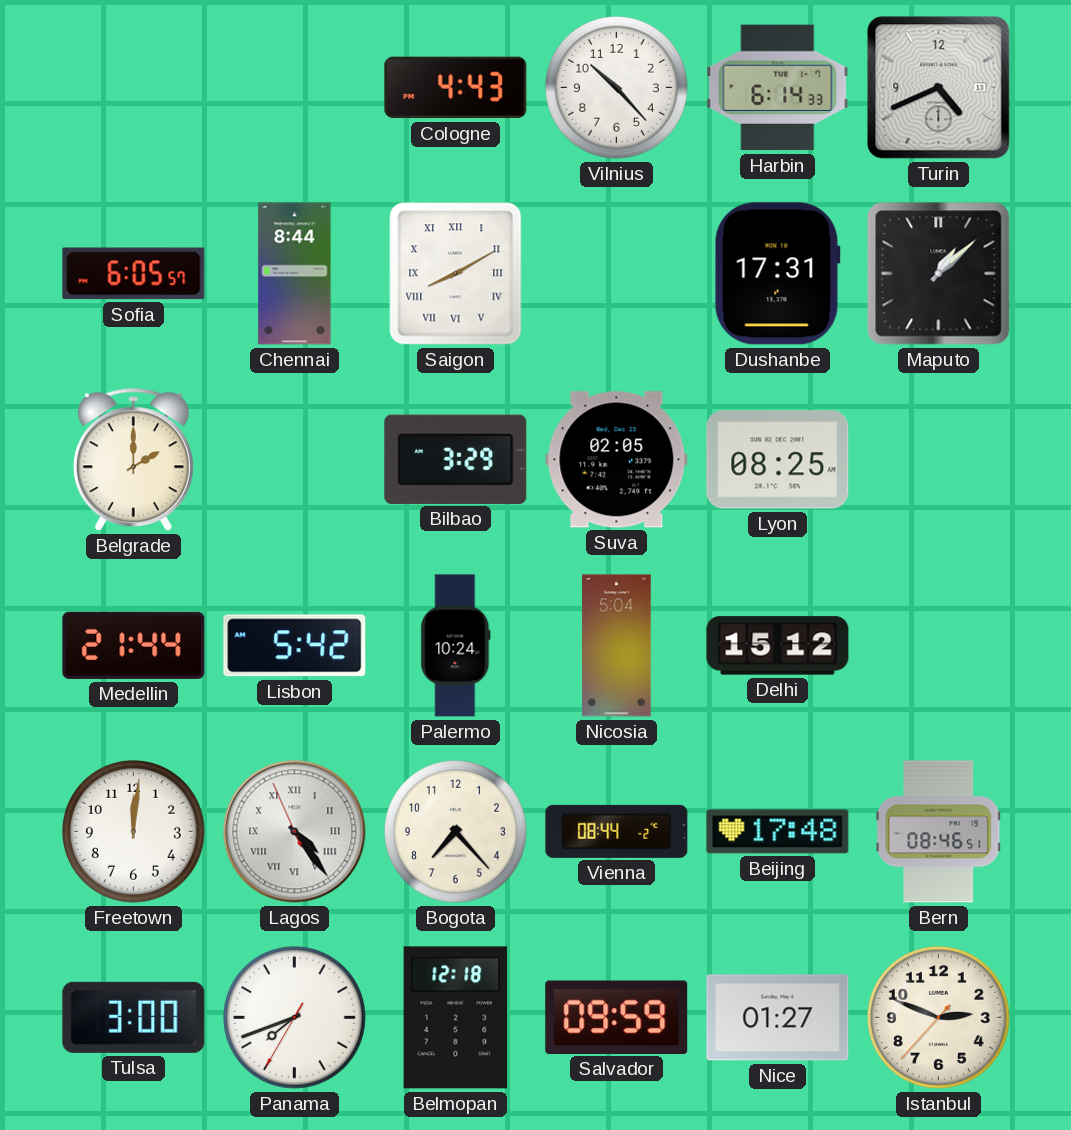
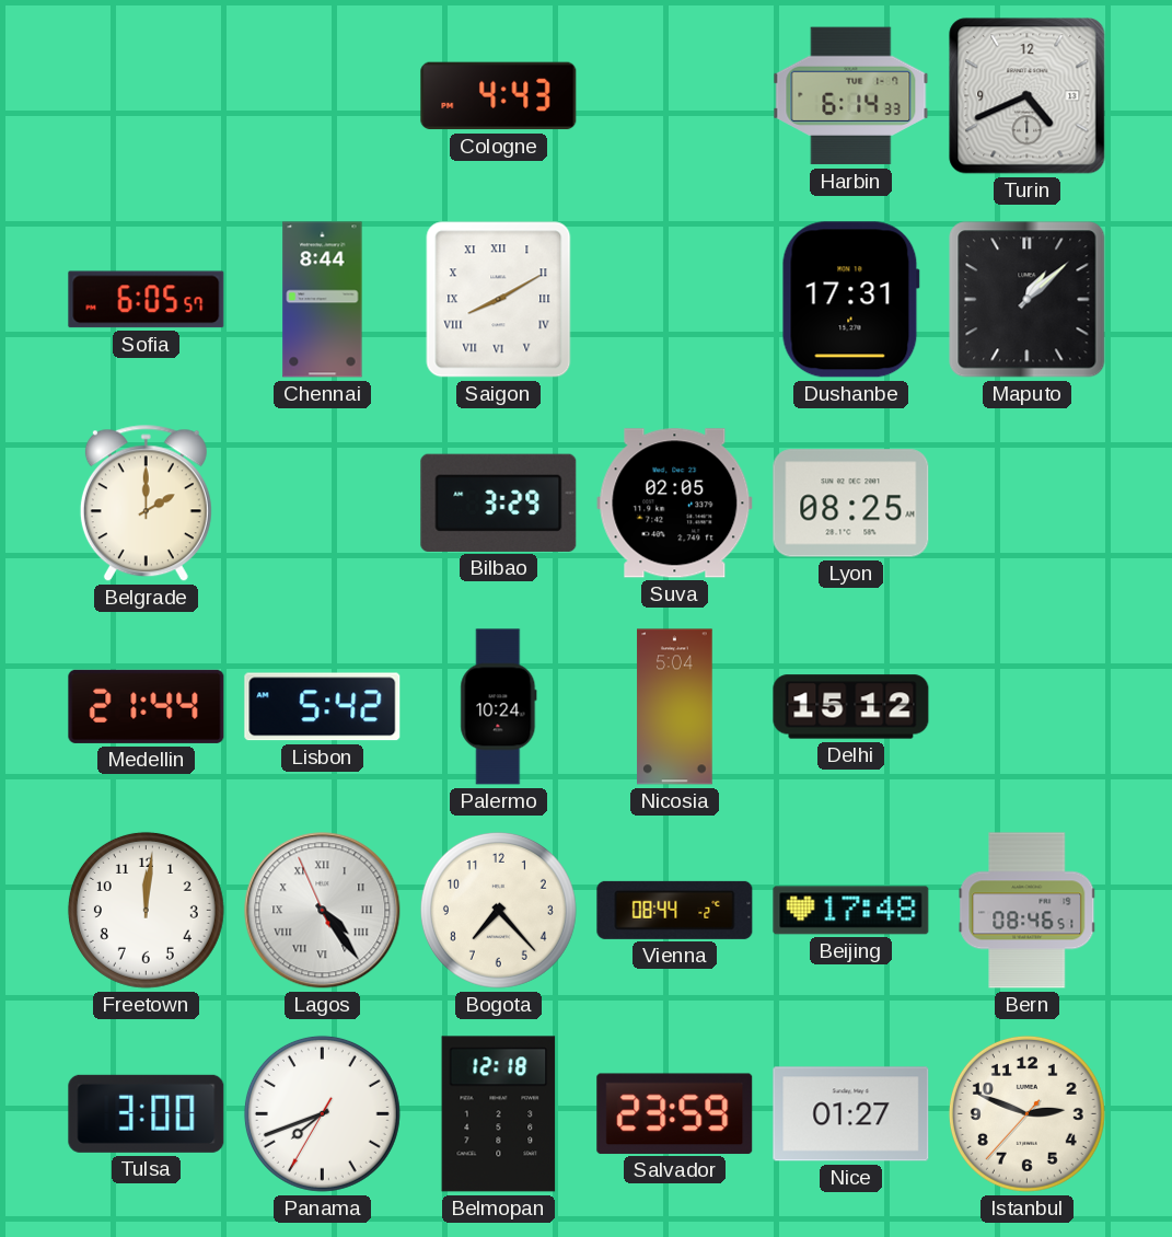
Vilnius: 10:23 -> none (616, 87)
Salvador: 09:59 -> 23:59 (675, 1113)
